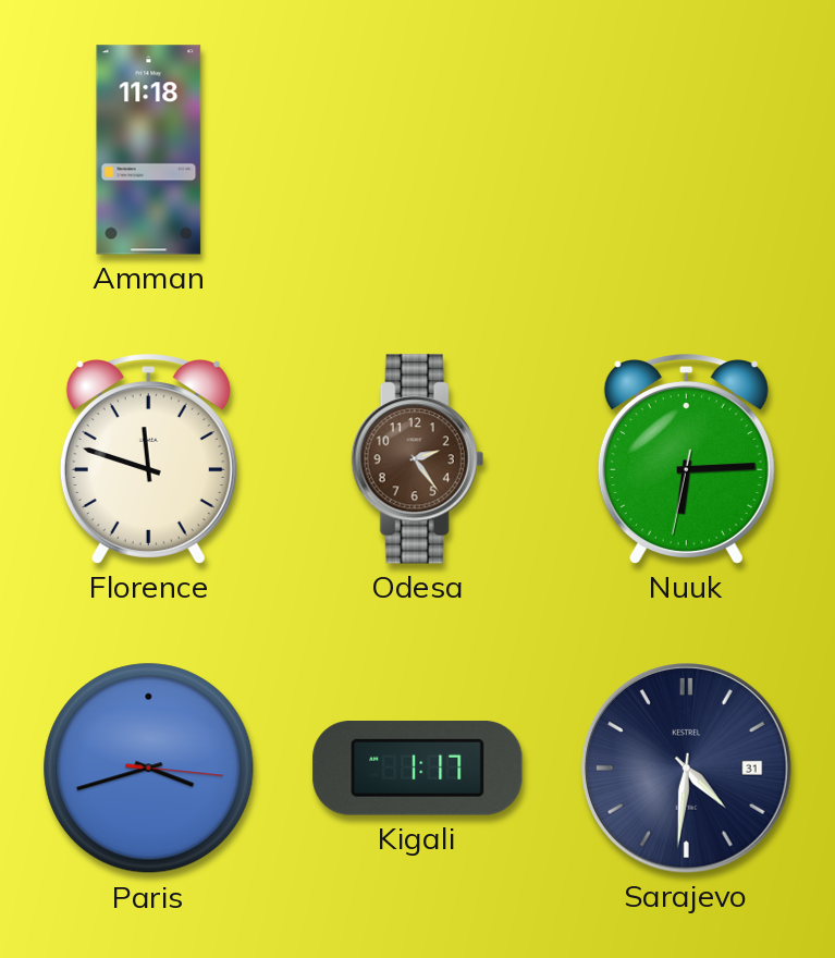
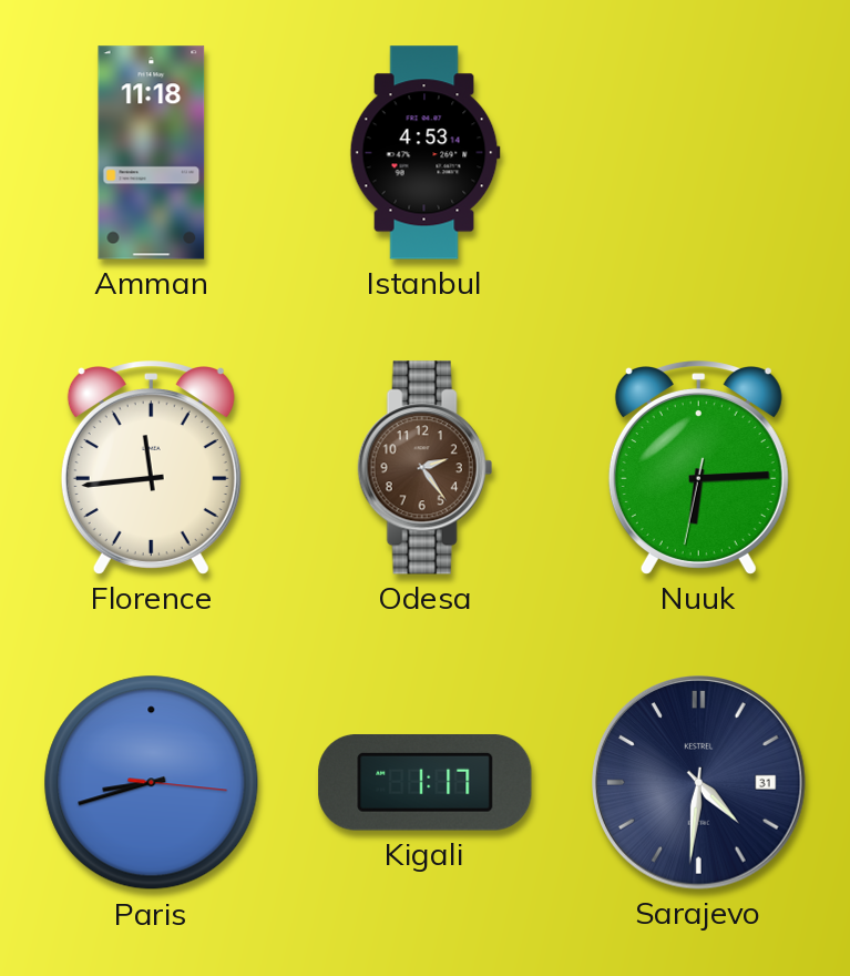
Istanbul: none -> 4:53 (424, 153)
Florence: 11:48 -> 11:44 (151, 468)
Paris: 3:42 -> 8:42 (152, 783)
